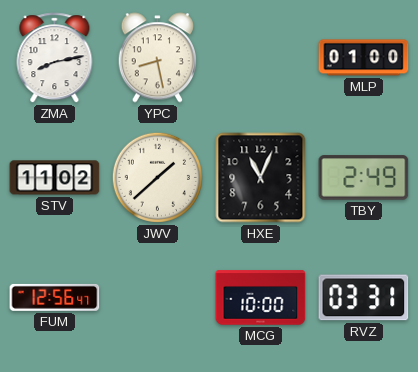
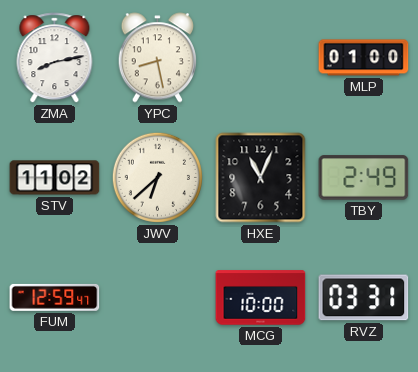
JWV: 1:38 -> 6:38 (157, 177)
FUM: 12:56 -> 12:59 (55, 297)
